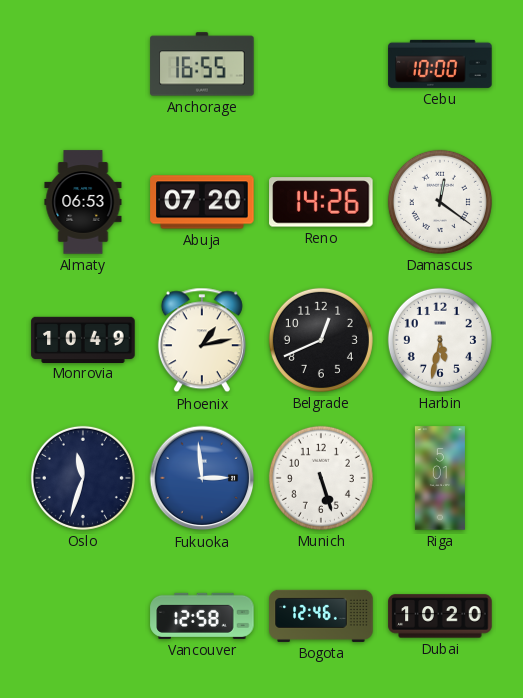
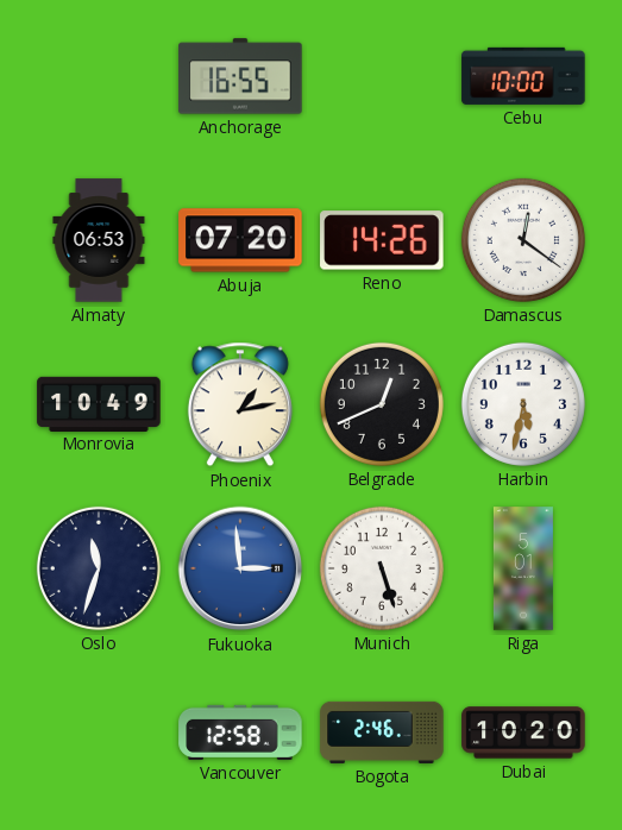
Bogota: 12:46 -> 2:46 (382, 732)
